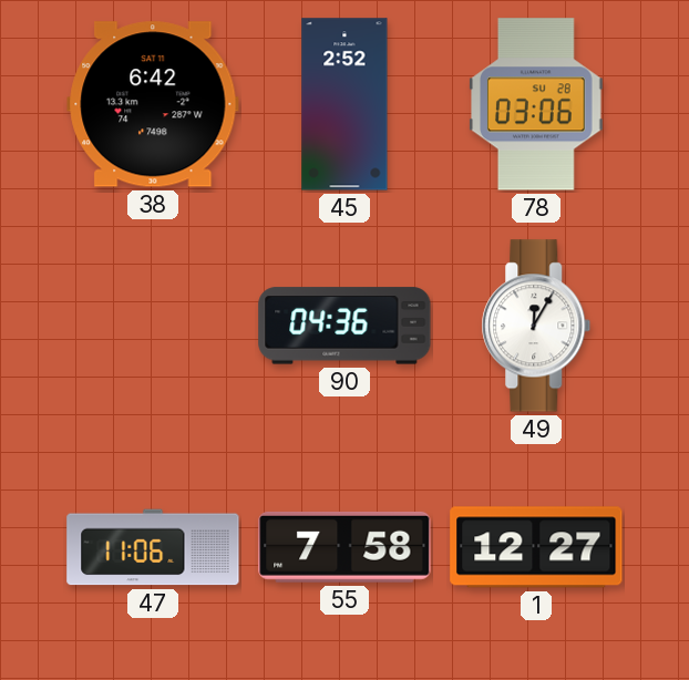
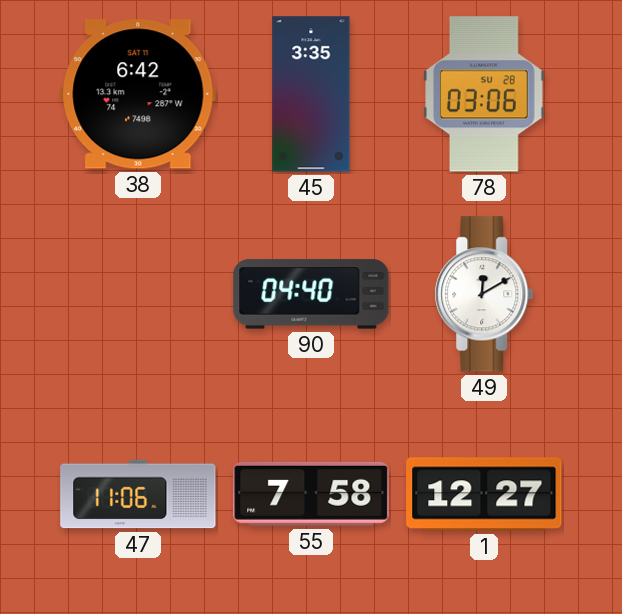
45: 2:52 -> 3:35 (311, 94)
90: 04:36 -> 04:40 (311, 294)
49: 12:05 -> 12:10 (484, 294)
